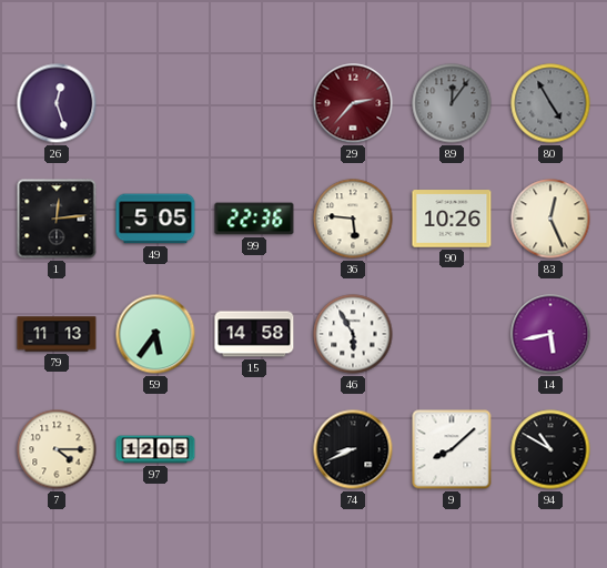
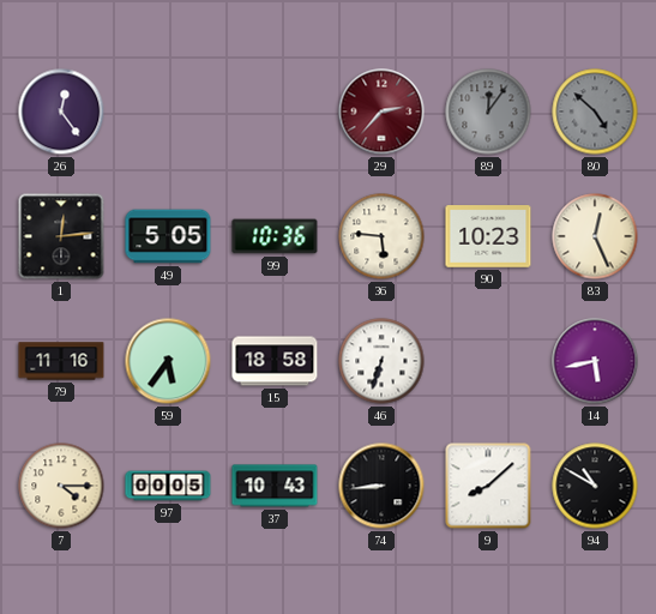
26: 12:27 -> 12:24 (61, 112)
80: 4:55 -> 4:52 (595, 112)
99: 22:36 -> 10:36 (275, 236)
90: 10:26 -> 10:23 (488, 236)
79: 11:13 -> 11:16 (61, 361)
15: 14:58 -> 18:58 (275, 361)
46: 5:55 -> 6:33 (381, 361)
97: 12:05 -> 00:05 (168, 486)
37: none -> 10:43 (275, 486)
74: 8:41 -> 8:44 (381, 486)
